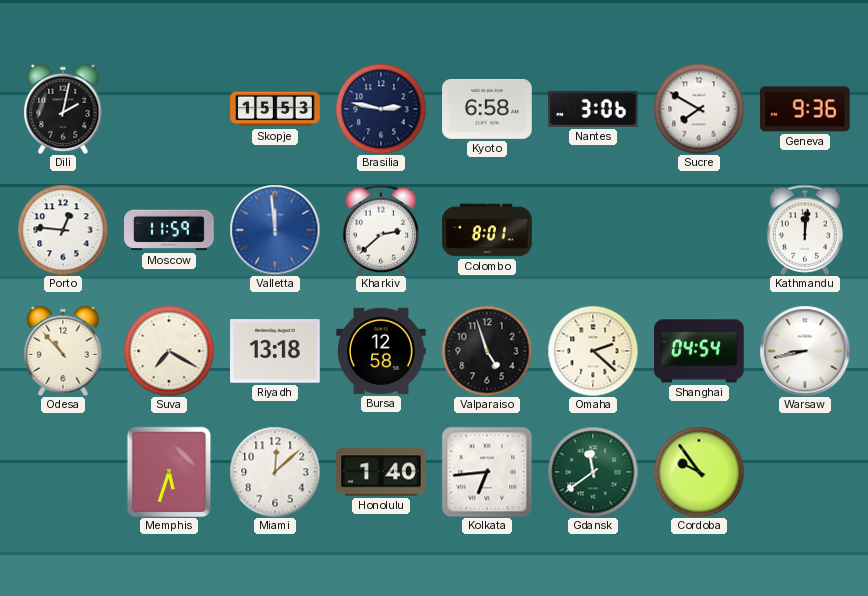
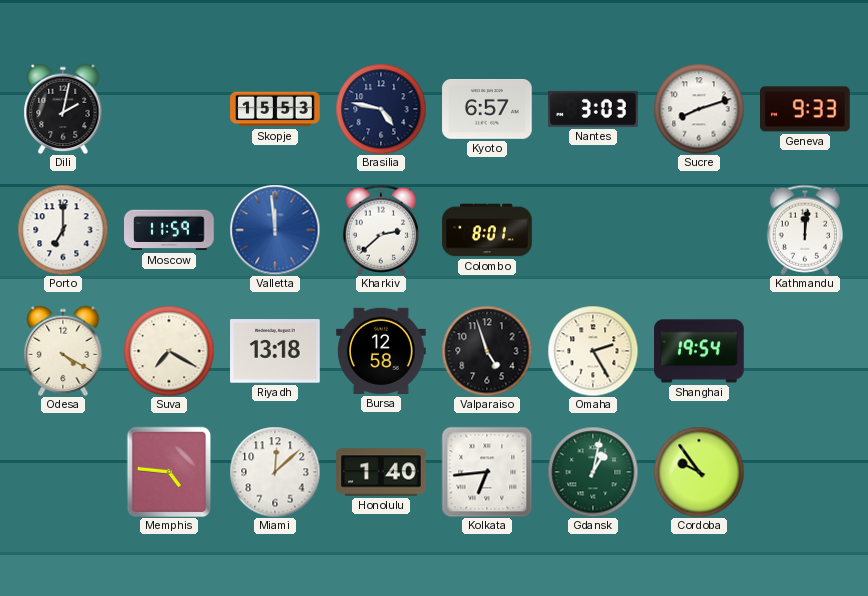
Brasilia: 2:47 -> 4:47 (381, 109)
Kyoto: 6:58 -> 6:57 (487, 110)
Nantes: 3:06 -> 3:03 (593, 109)
Sucre: 7:50 -> 8:12 (699, 109)
Geneva: 9:36 -> 9:33 (806, 109)
Porto: 12:46 -> 7:00 (63, 230)
Odesa: 10:53 -> 4:20 (63, 351)
Omaha: 2:22 -> 2:25 (593, 351)
Shanghai: 04:54 -> 19:54 (699, 351)
Warsaw: 8:43 -> none (805, 351)
Memphis: 5:33 -> 4:46 (169, 472)
Gdansk: 11:39 -> 1:02 (593, 472)
